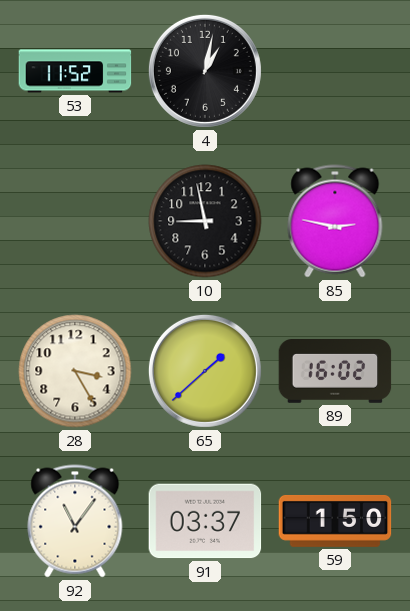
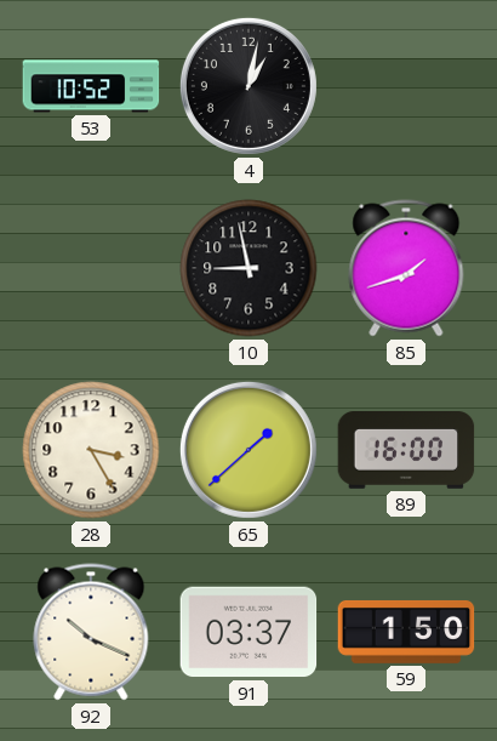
53: 11:52 -> 10:52 (91, 86)
85: 2:47 -> 1:42 (406, 268)
89: 16:02 -> 16:00 (406, 451)
92: 11:06 -> 10:19 (91, 632)
